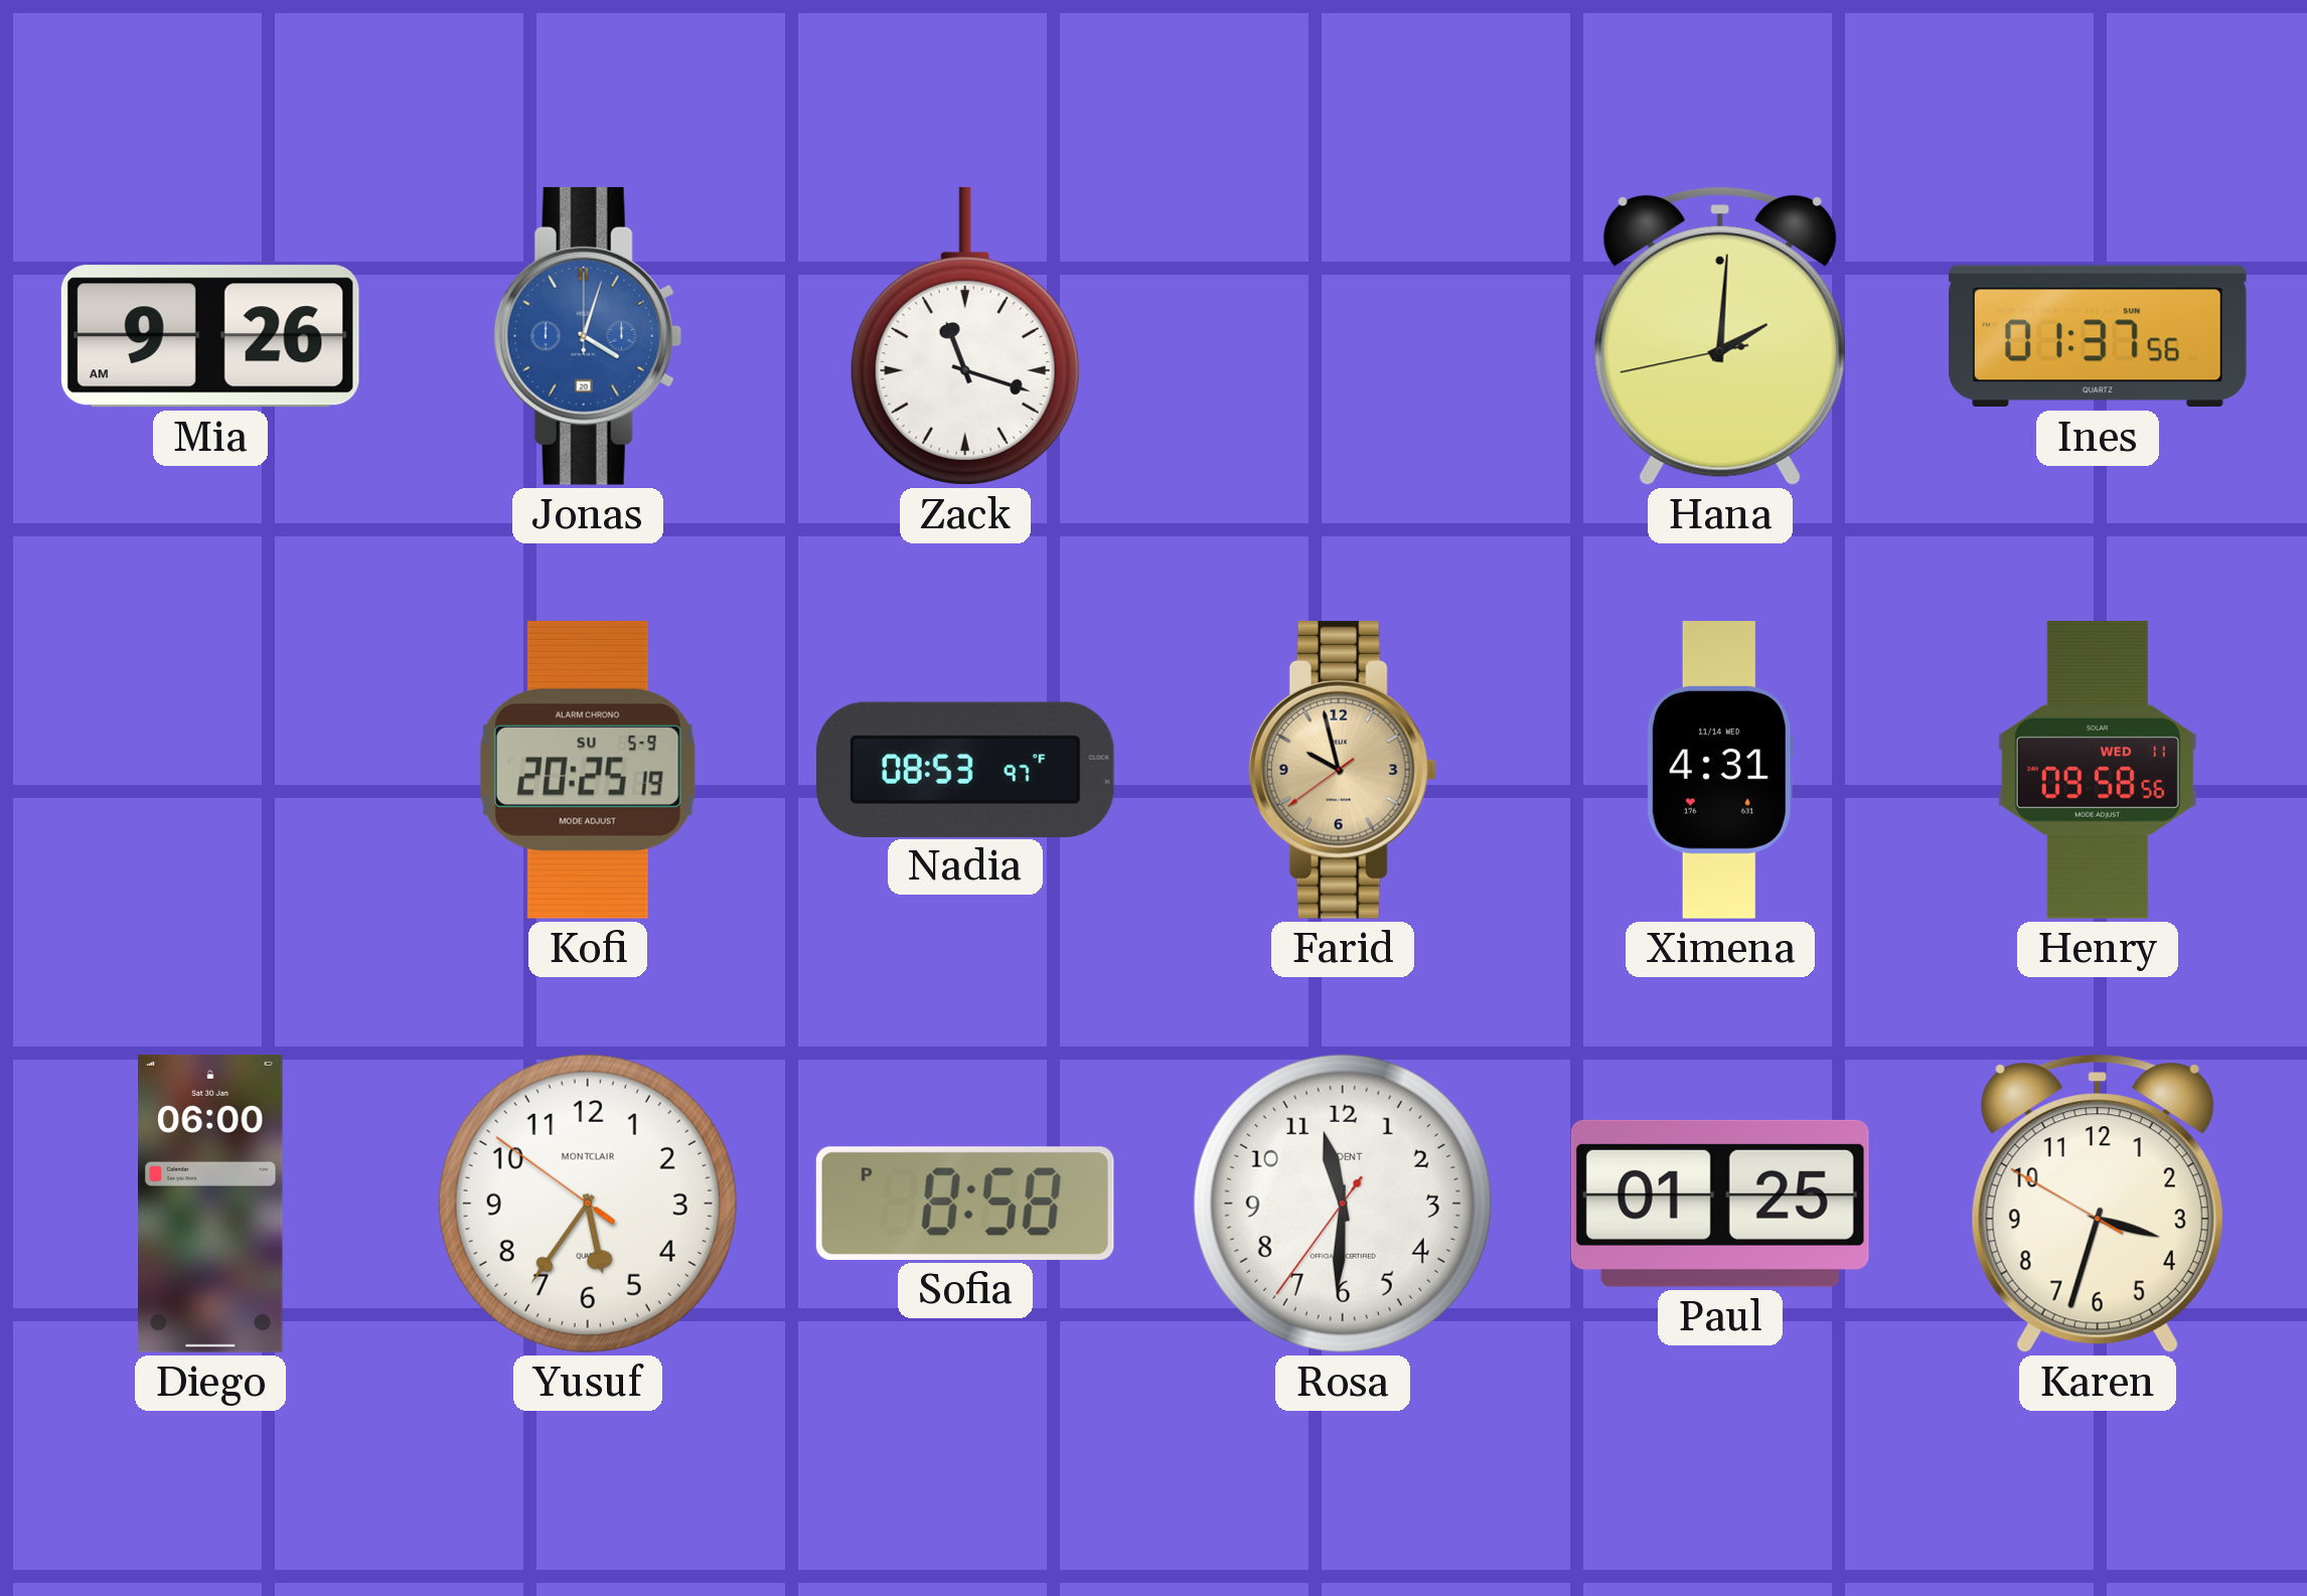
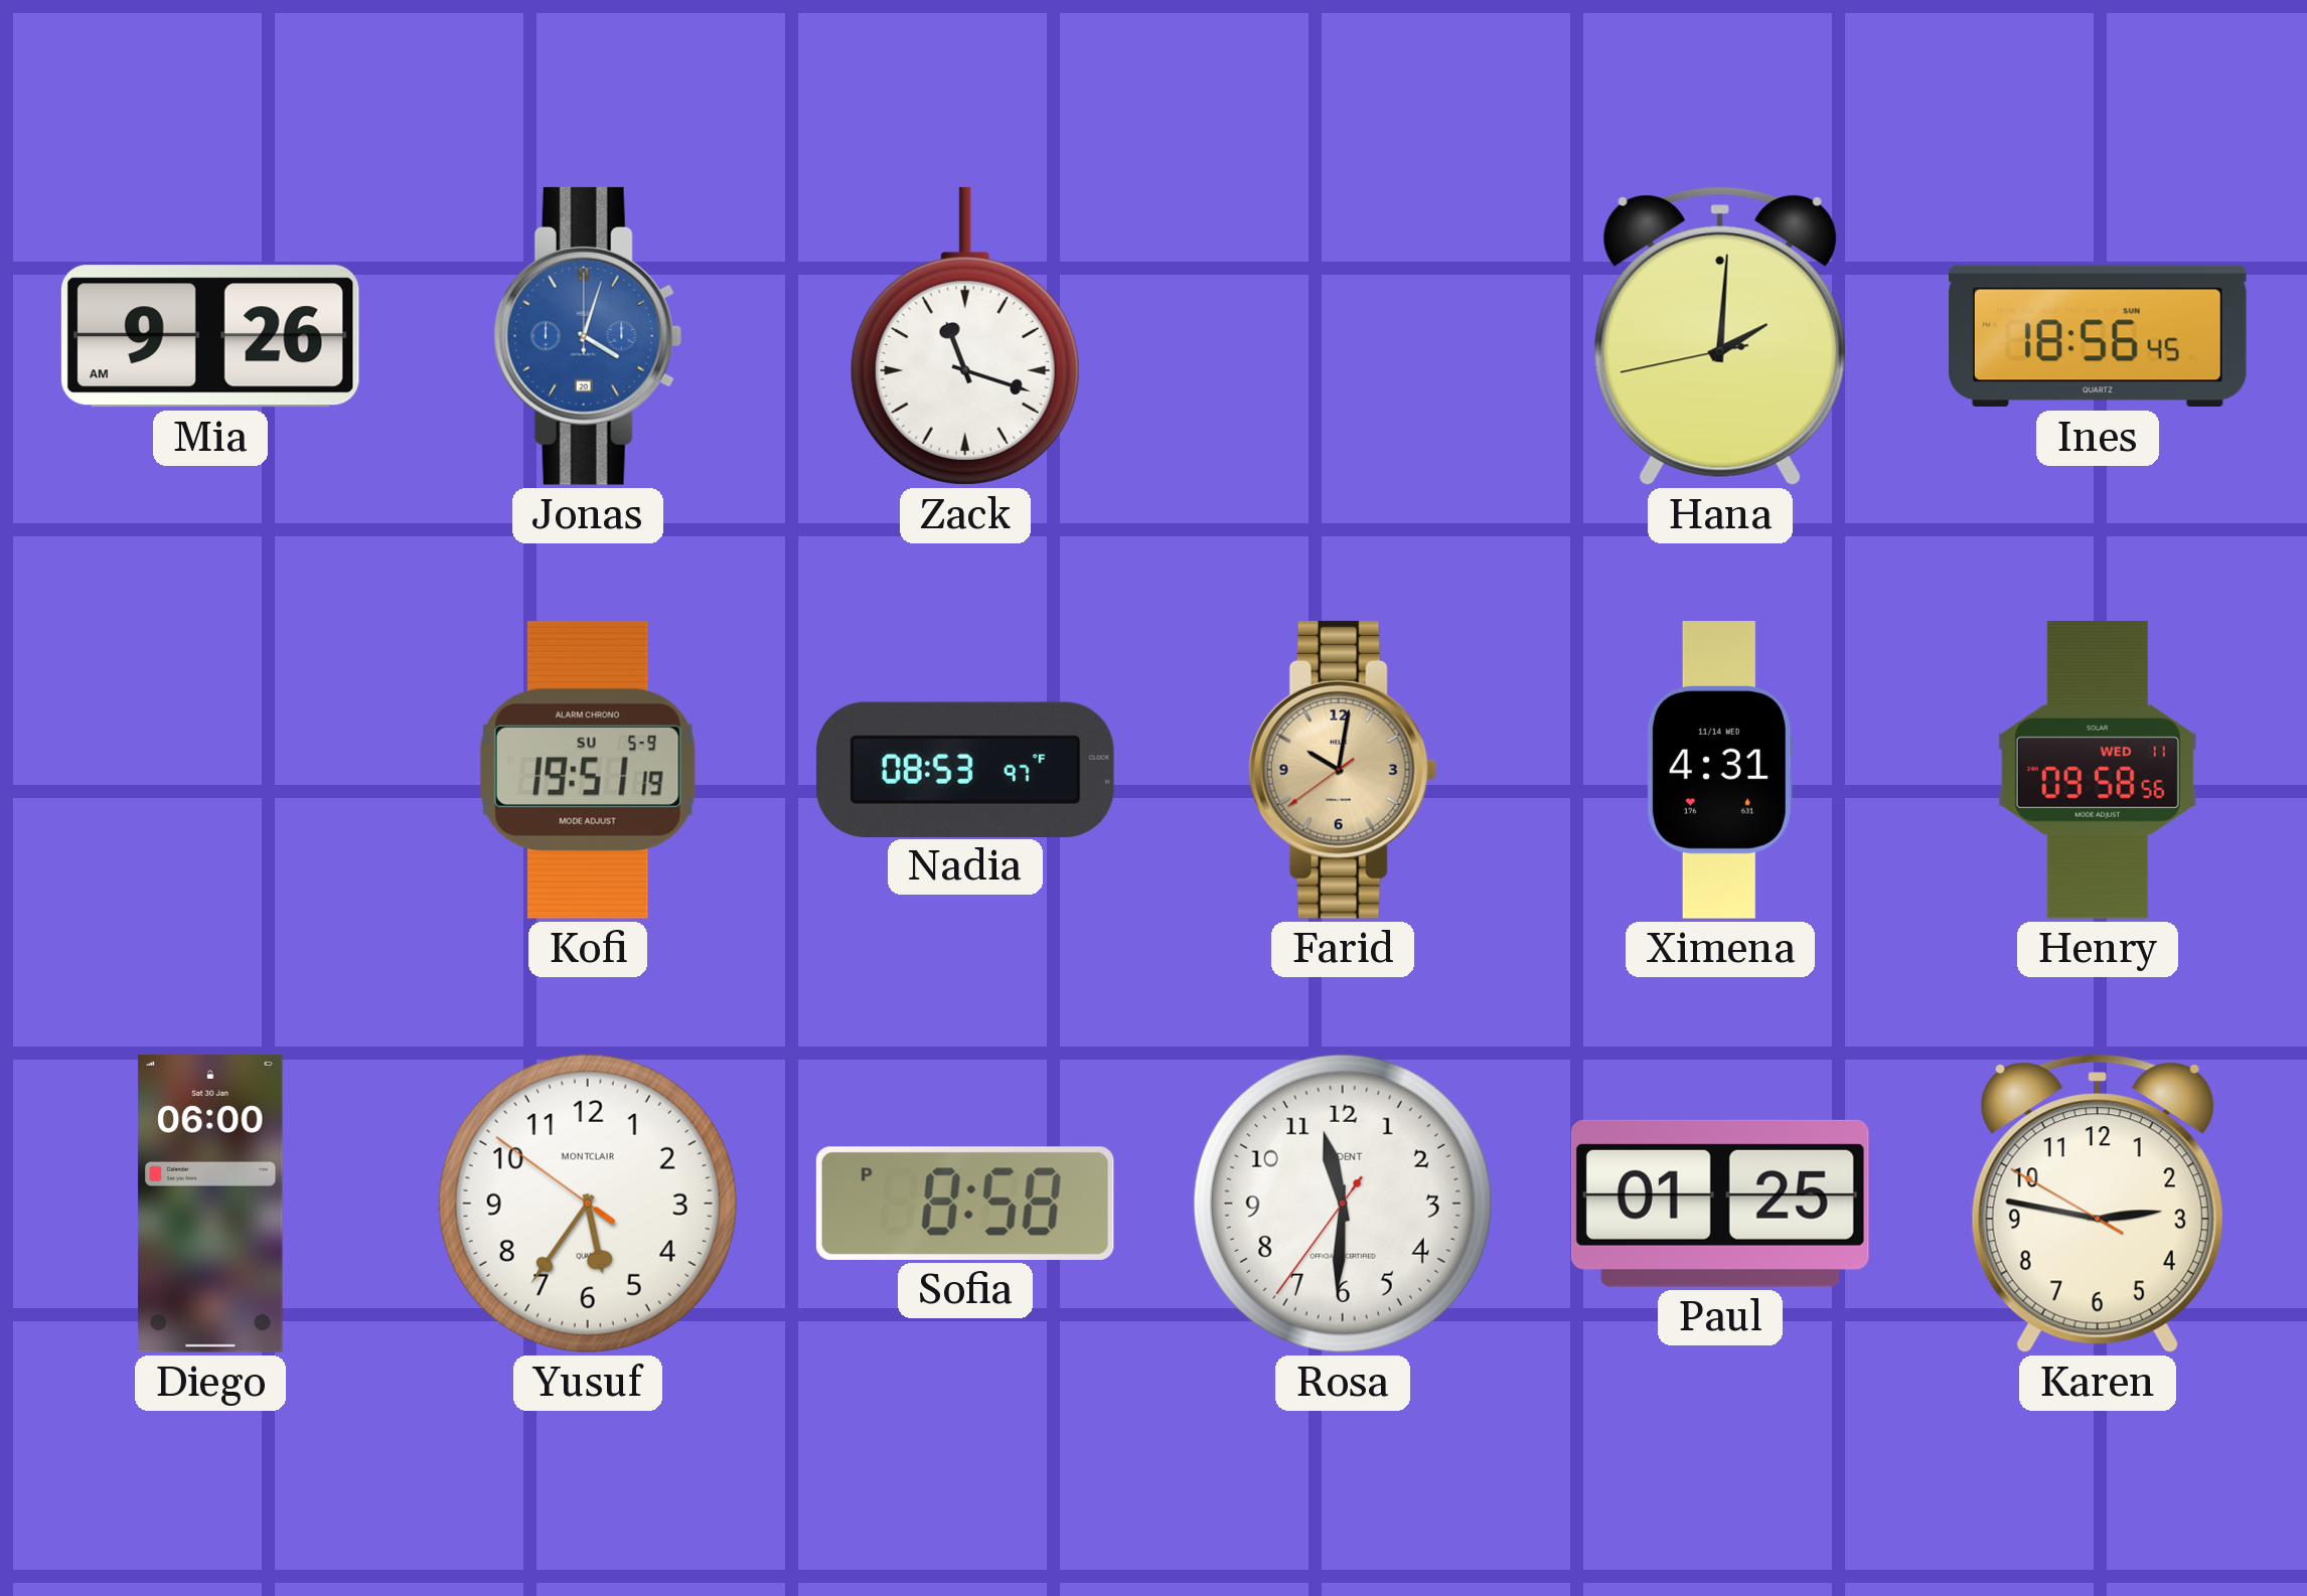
Ines: 01:37 -> 18:56 (2099, 336)
Kofi: 20:25 -> 19:51 (588, 770)
Farid: 9:57 -> 10:01 (1343, 770)
Karen: 3:32 -> 2:46 (2098, 1204)
